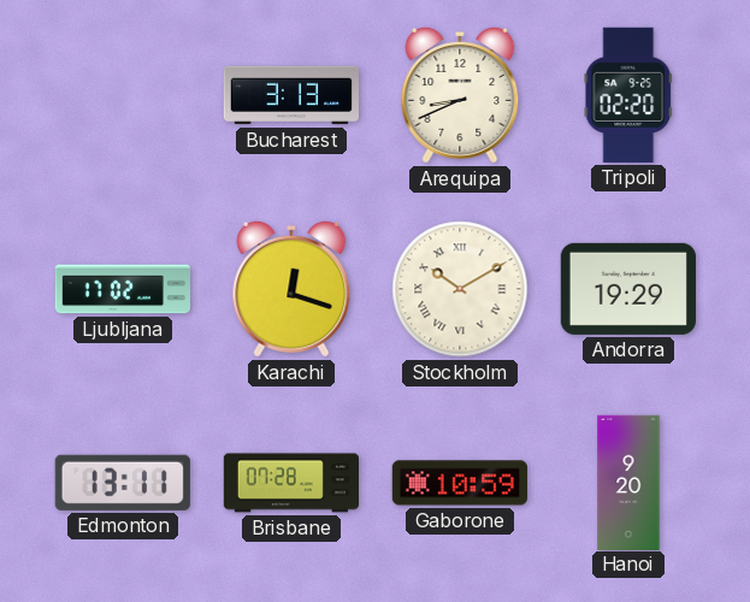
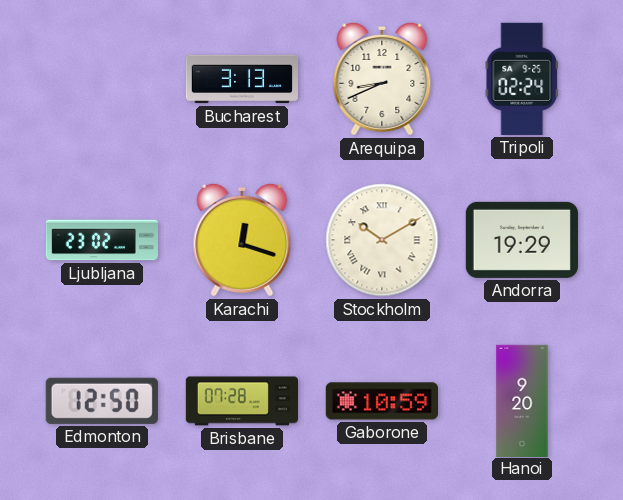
Tripoli: 02:20 -> 02:24 (522, 79)
Ljubljana: 17:02 -> 23:02 (101, 240)
Edmonton: 13:11 -> 12:50 (102, 401)
